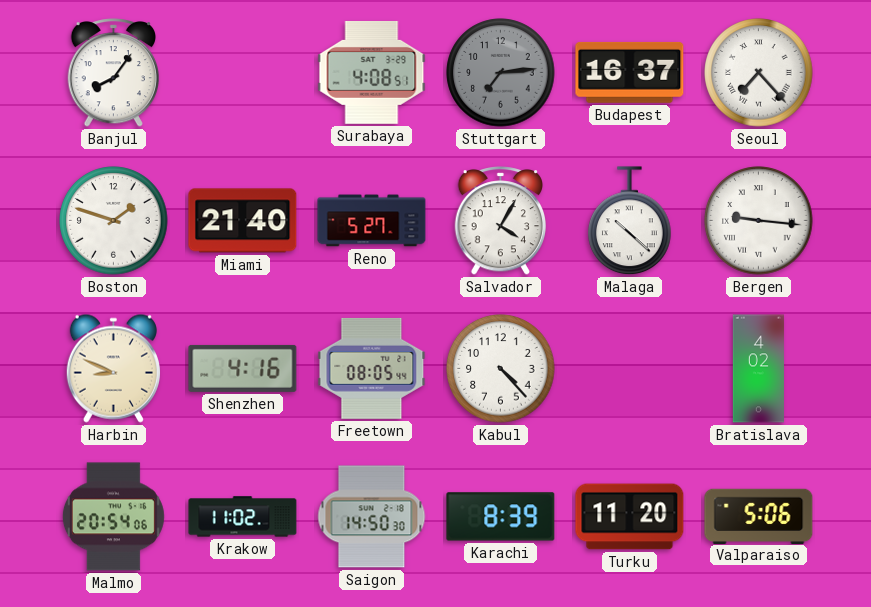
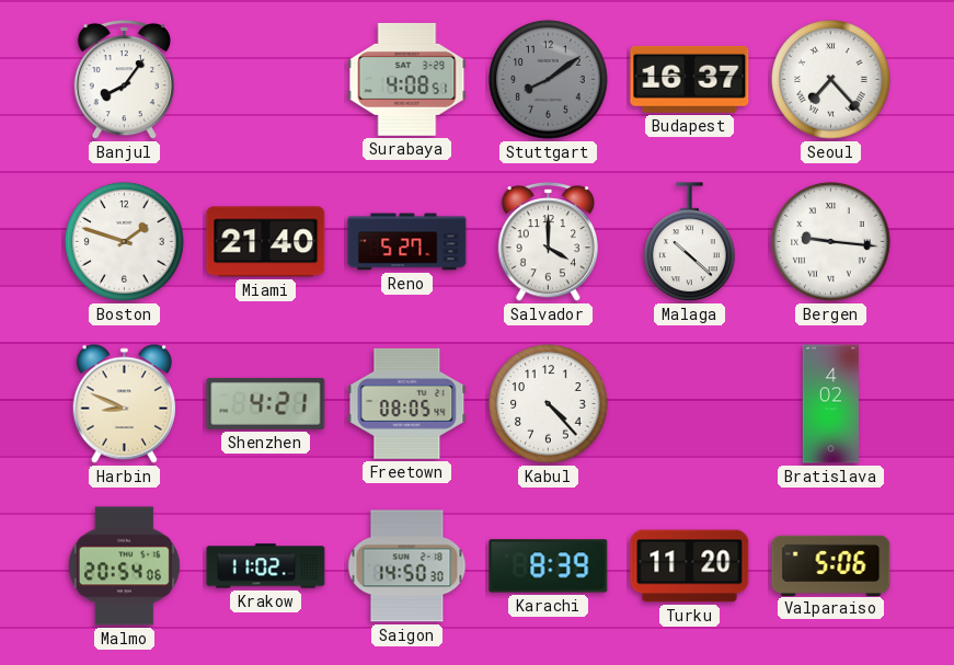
Stuttgart: 7:14 -> 8:09 (549, 80)
Salvador: 4:05 -> 4:00 (548, 242)
Shenzhen: 4:16 -> 4:21 (266, 403)
